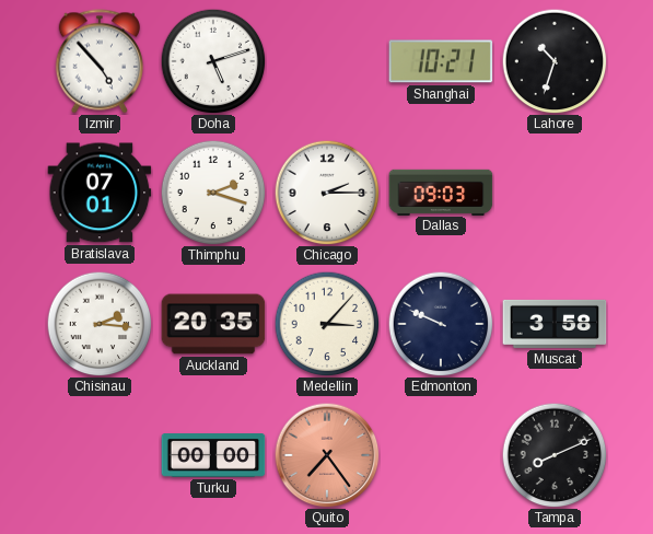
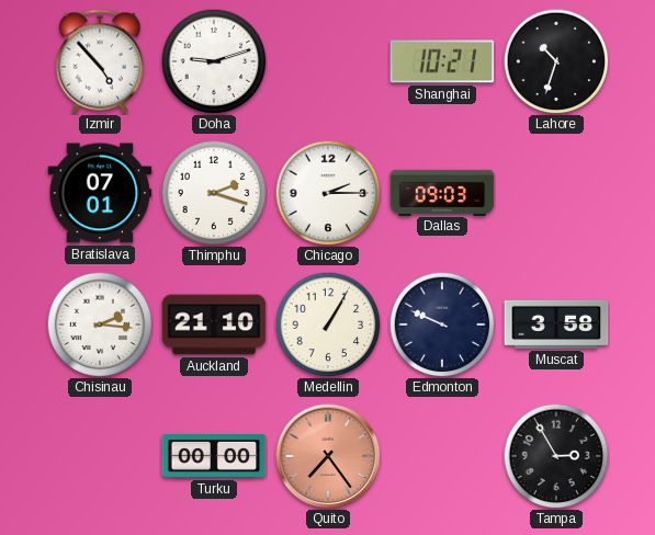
Doha: 5:12 -> 9:12 (214, 61)
Auckland: 20:35 -> 21:10 (214, 325)
Medellin: 3:07 -> 1:05 (328, 325)
Tampa: 8:11 -> 2:55 (556, 456)
